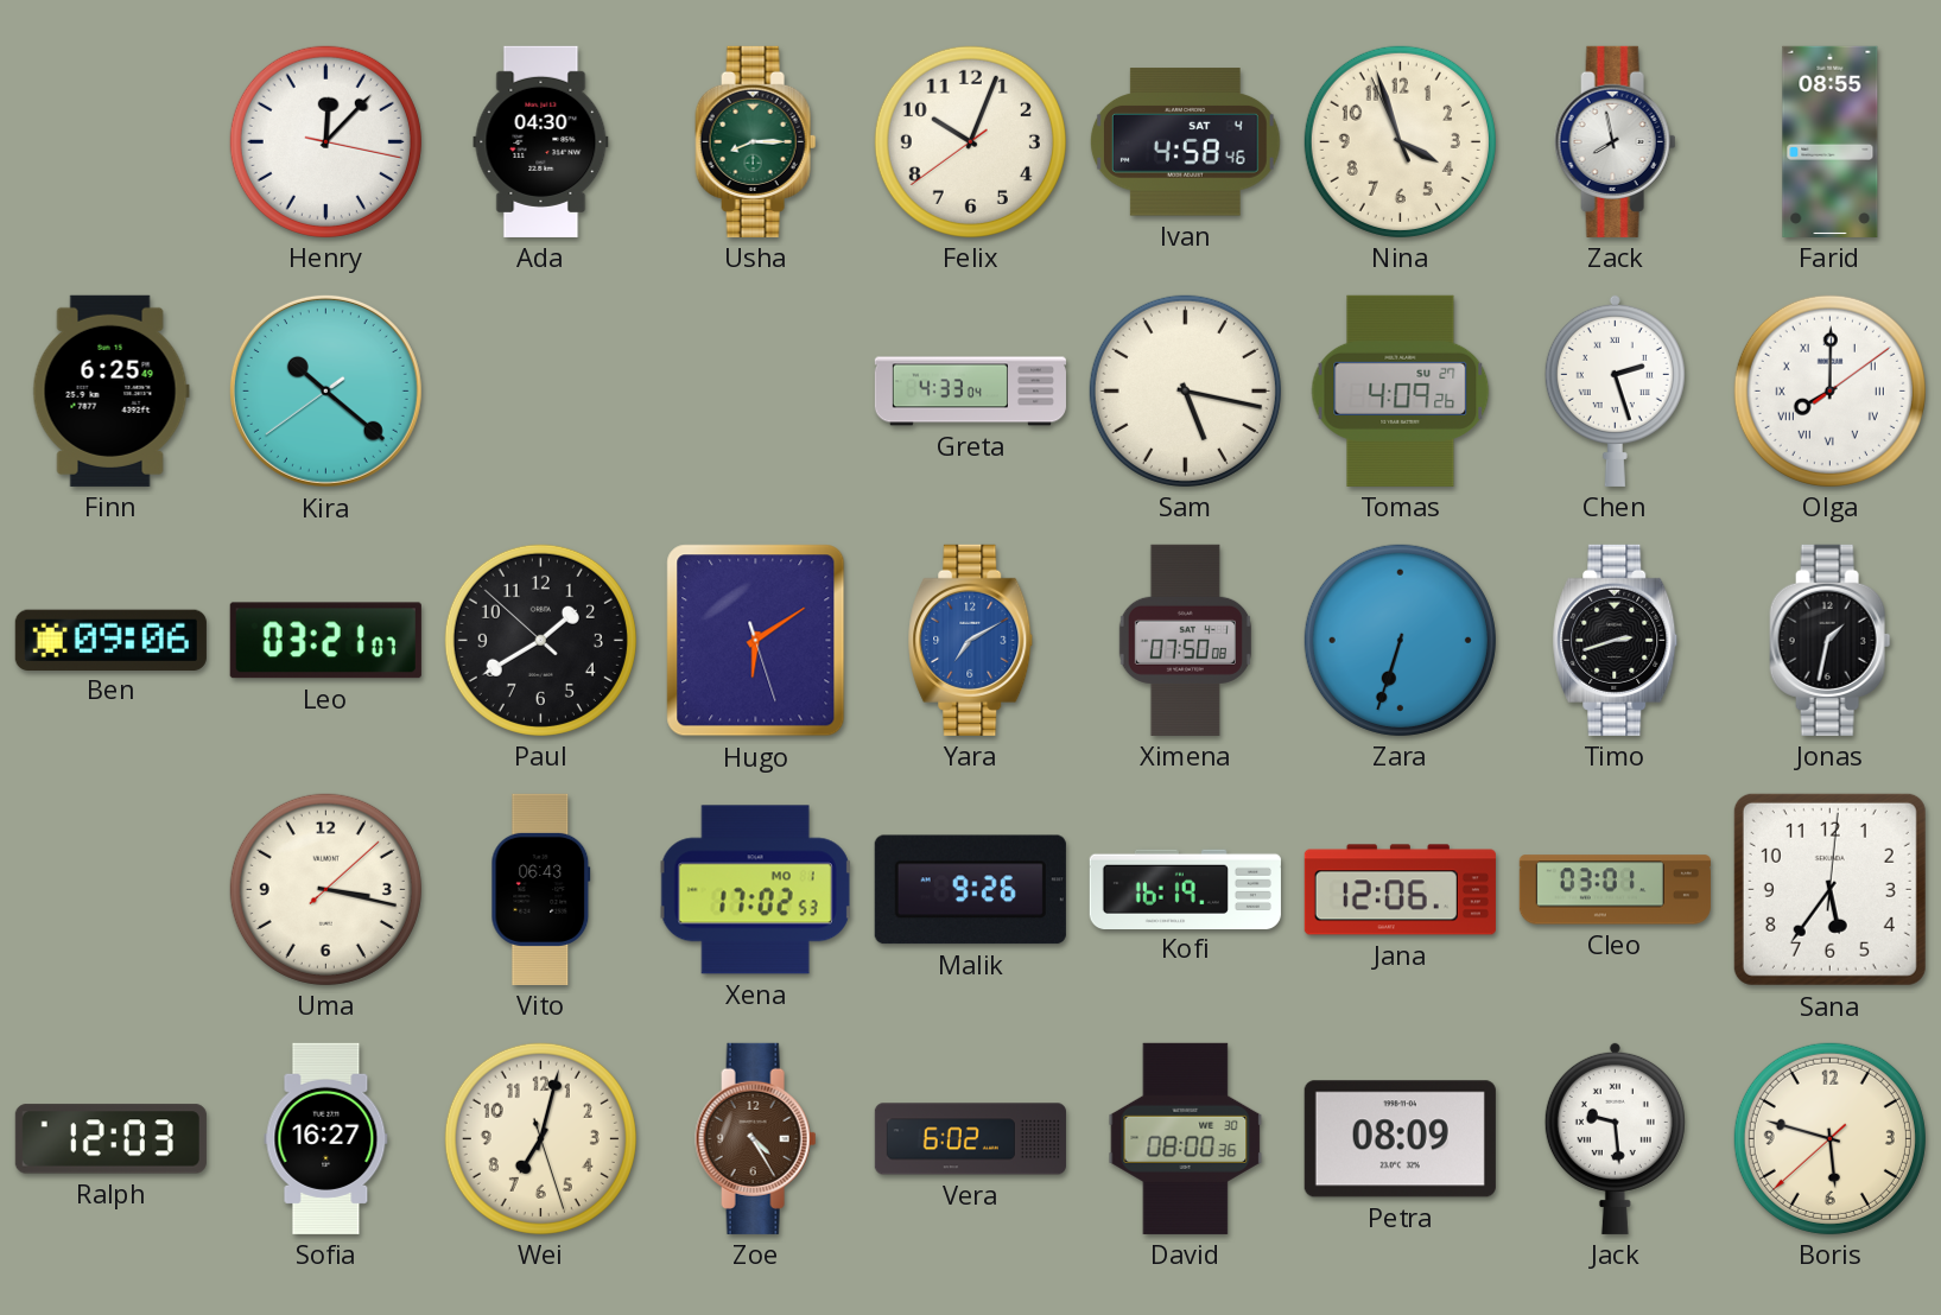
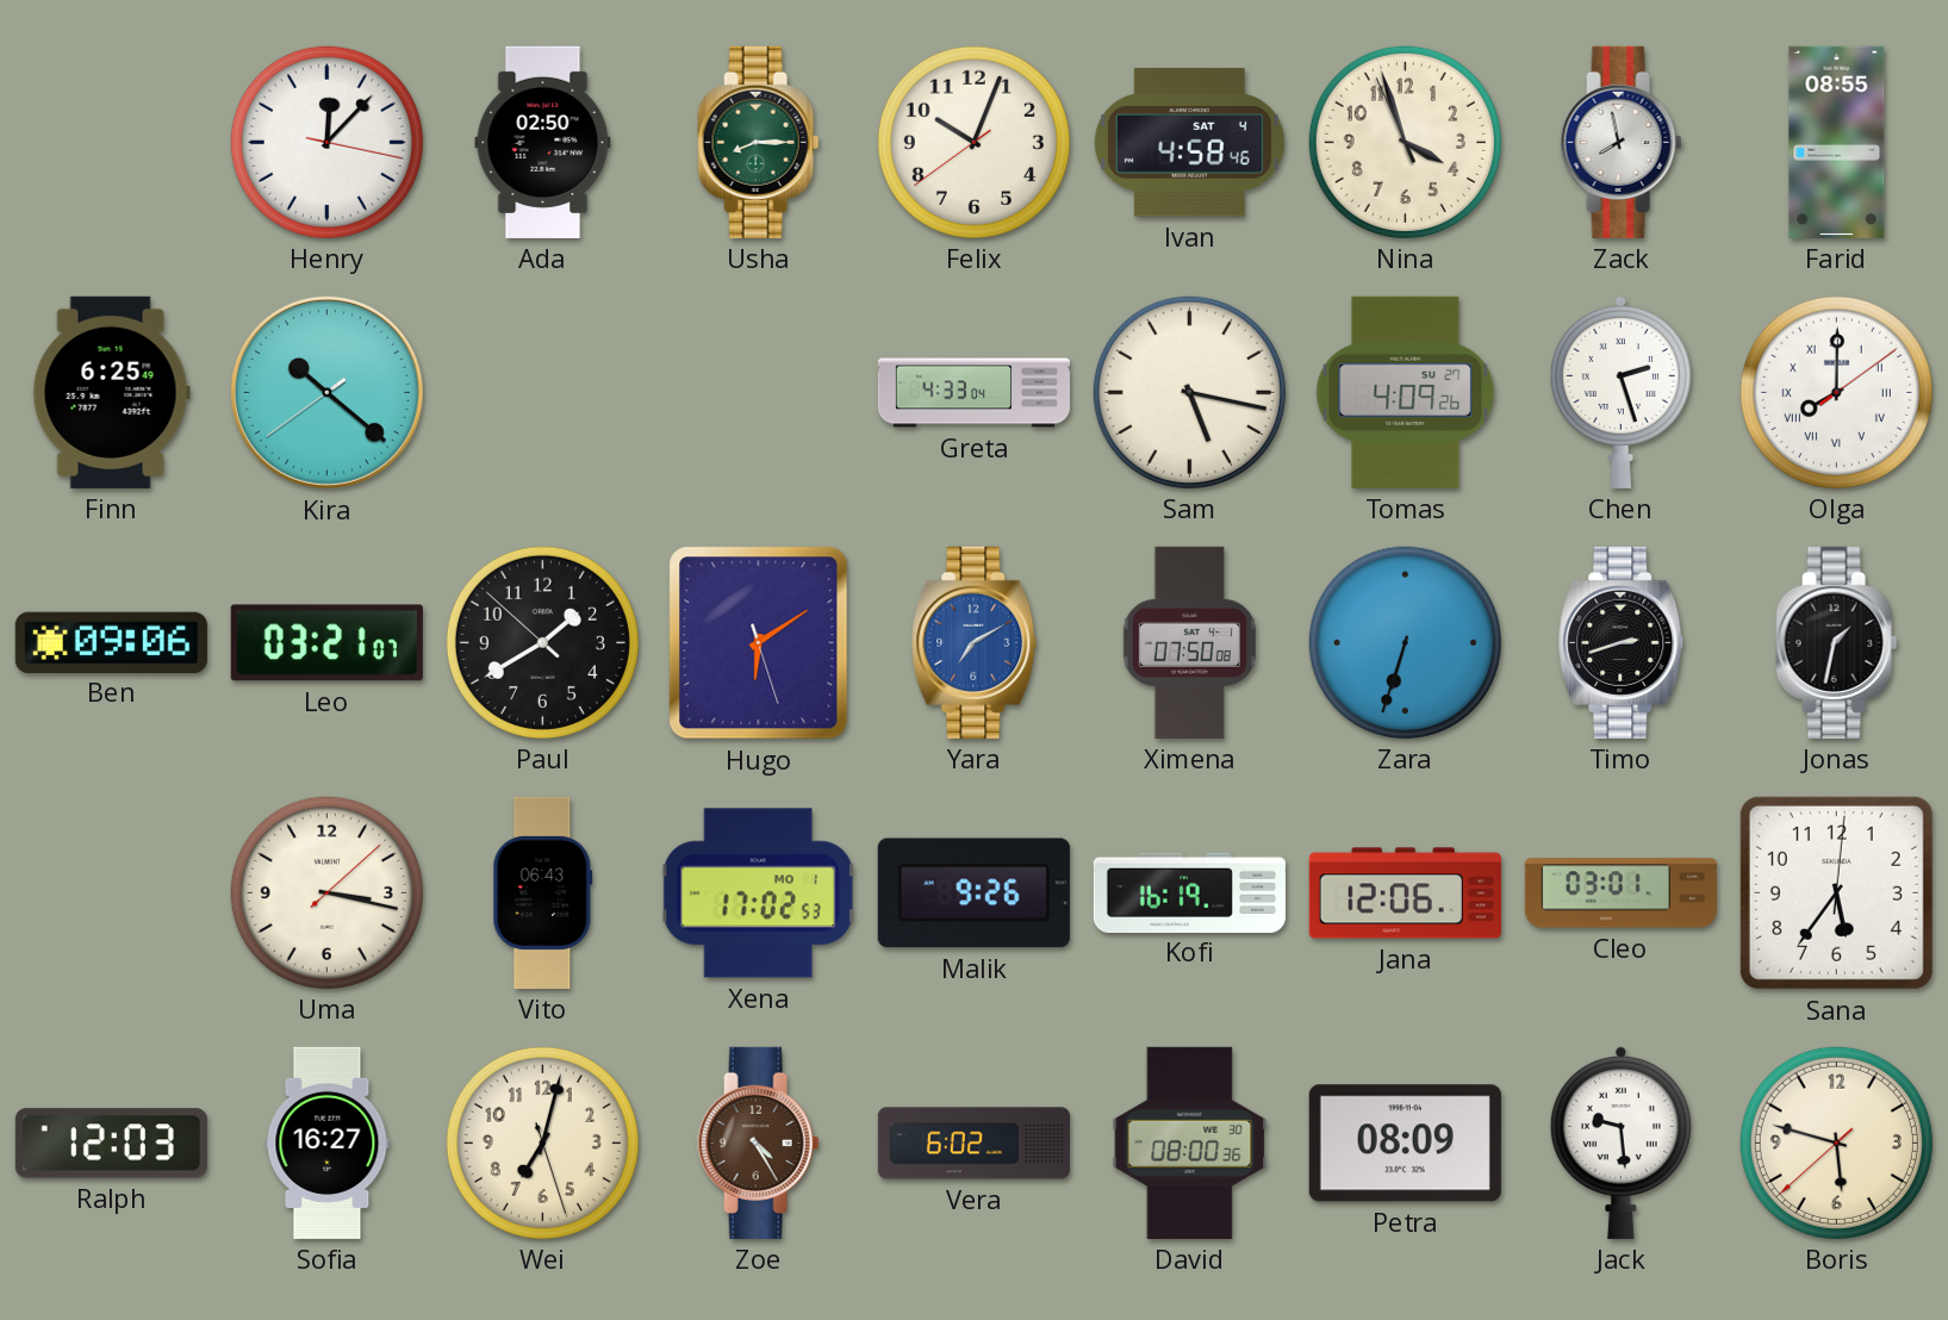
Ada: 04:30 -> 02:50 (543, 142)
